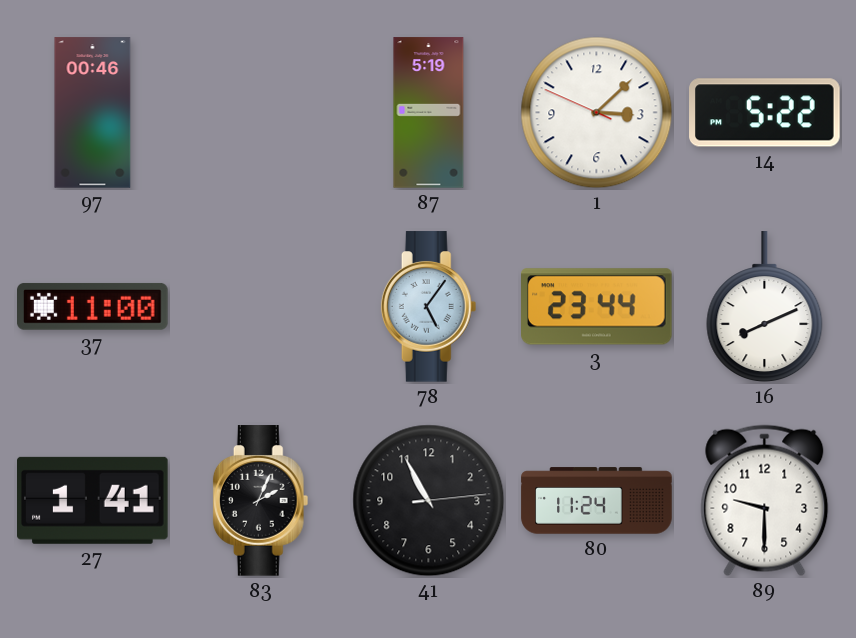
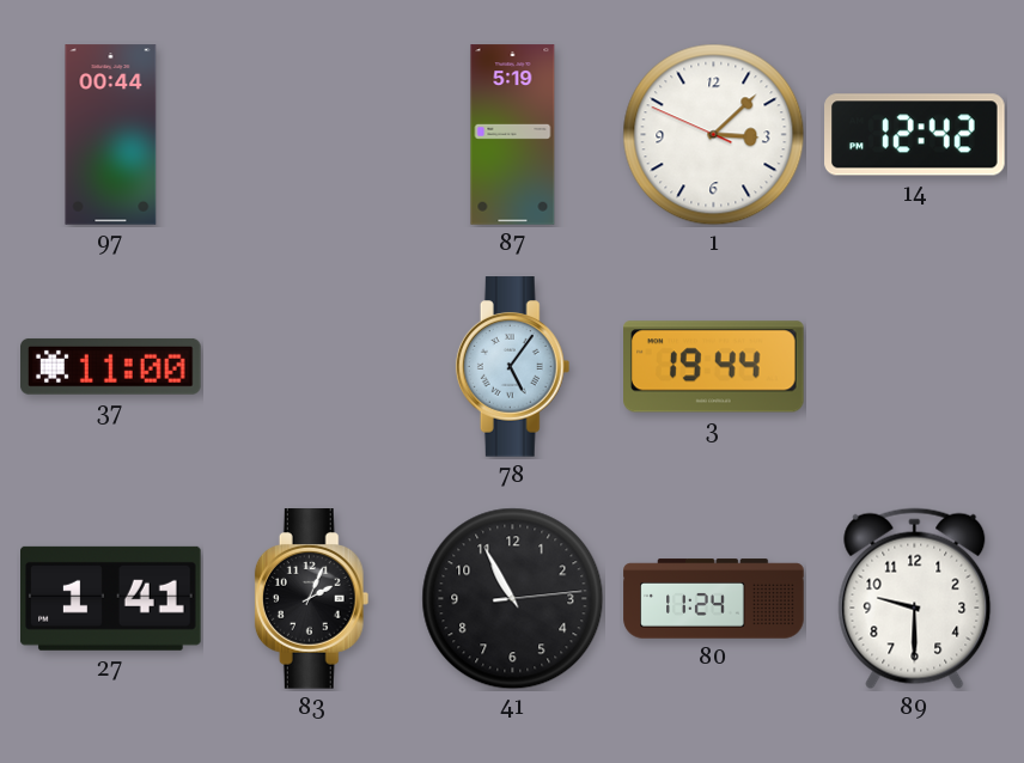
97: 00:46 -> 00:44 (111, 135)
14: 5:22 -> 12:42 (915, 135)
3: 23:44 -> 19:44 (714, 367)
16: 8:11 -> none (765, 307)
